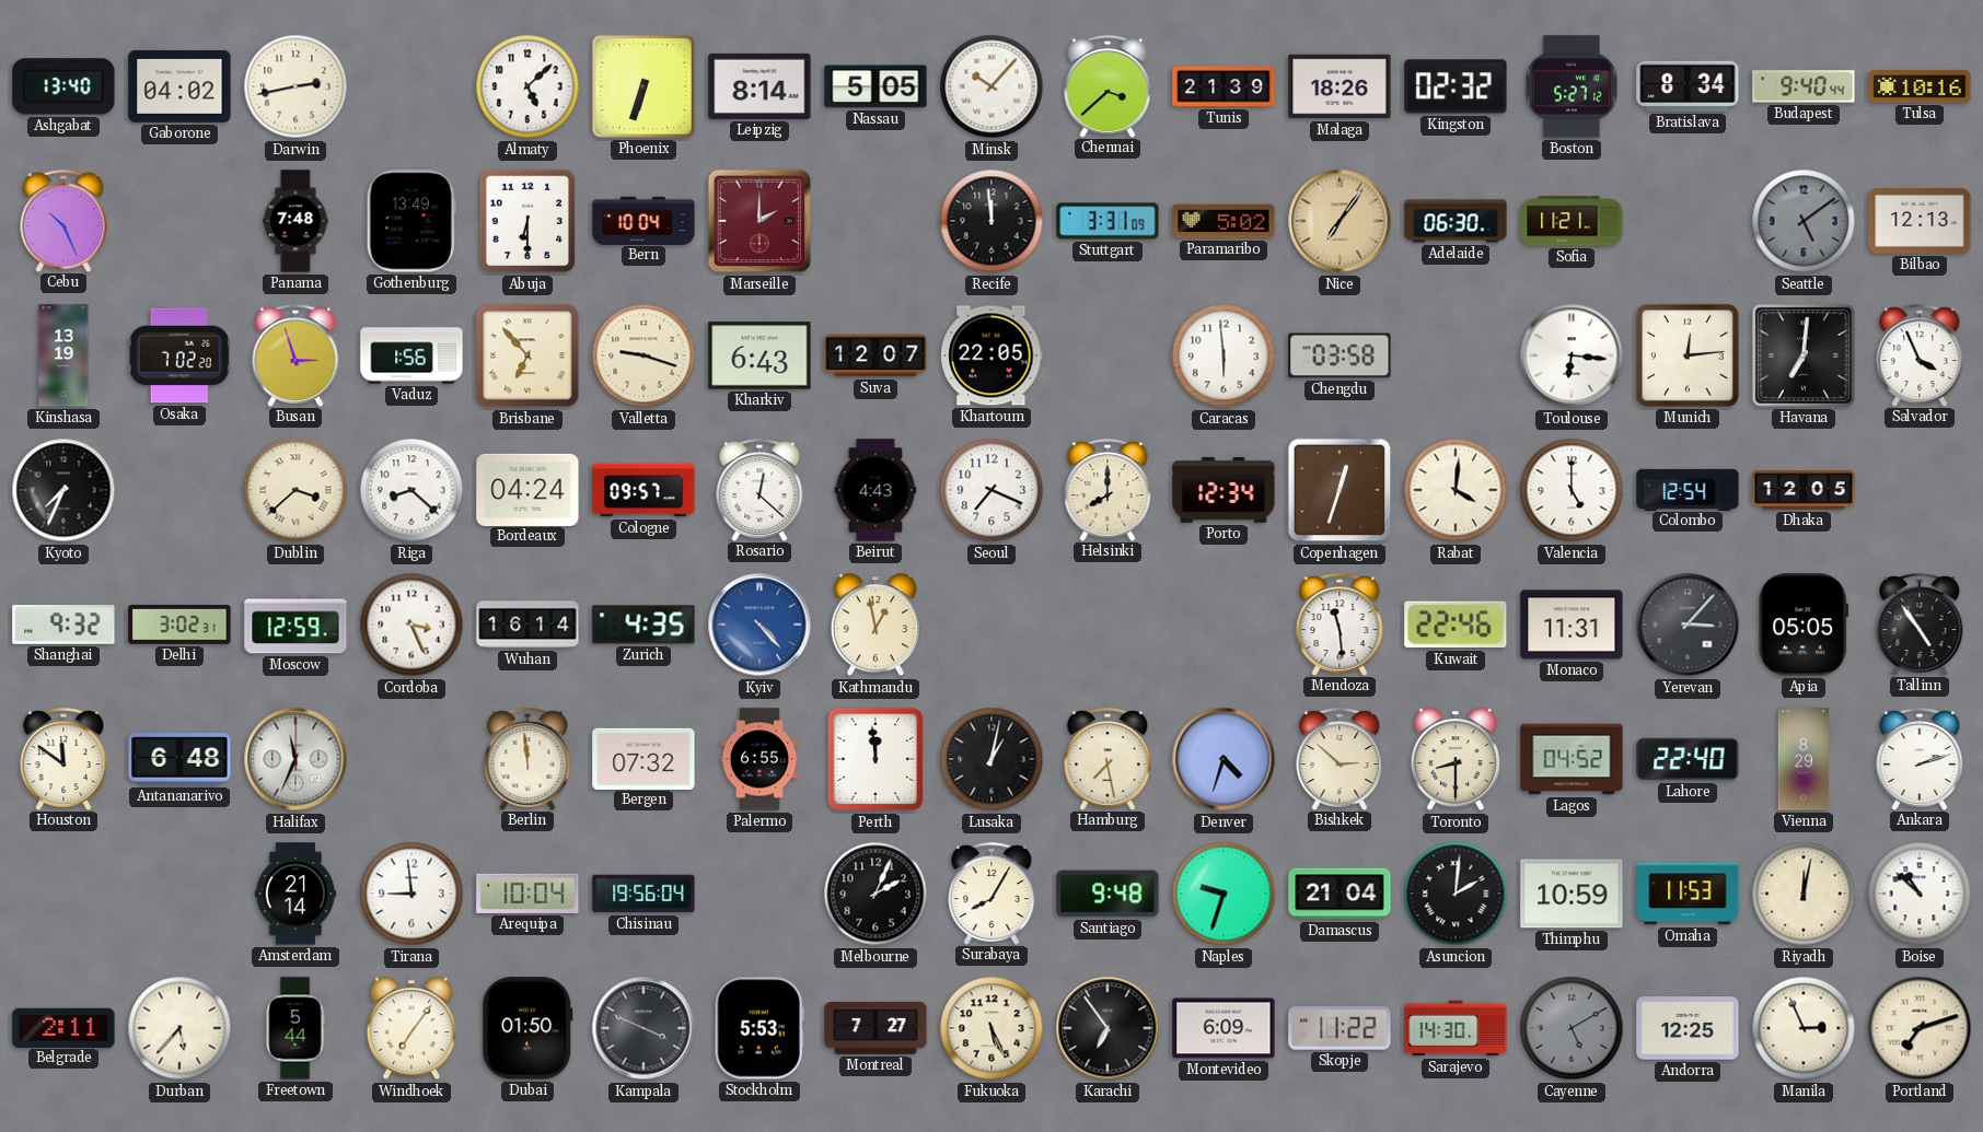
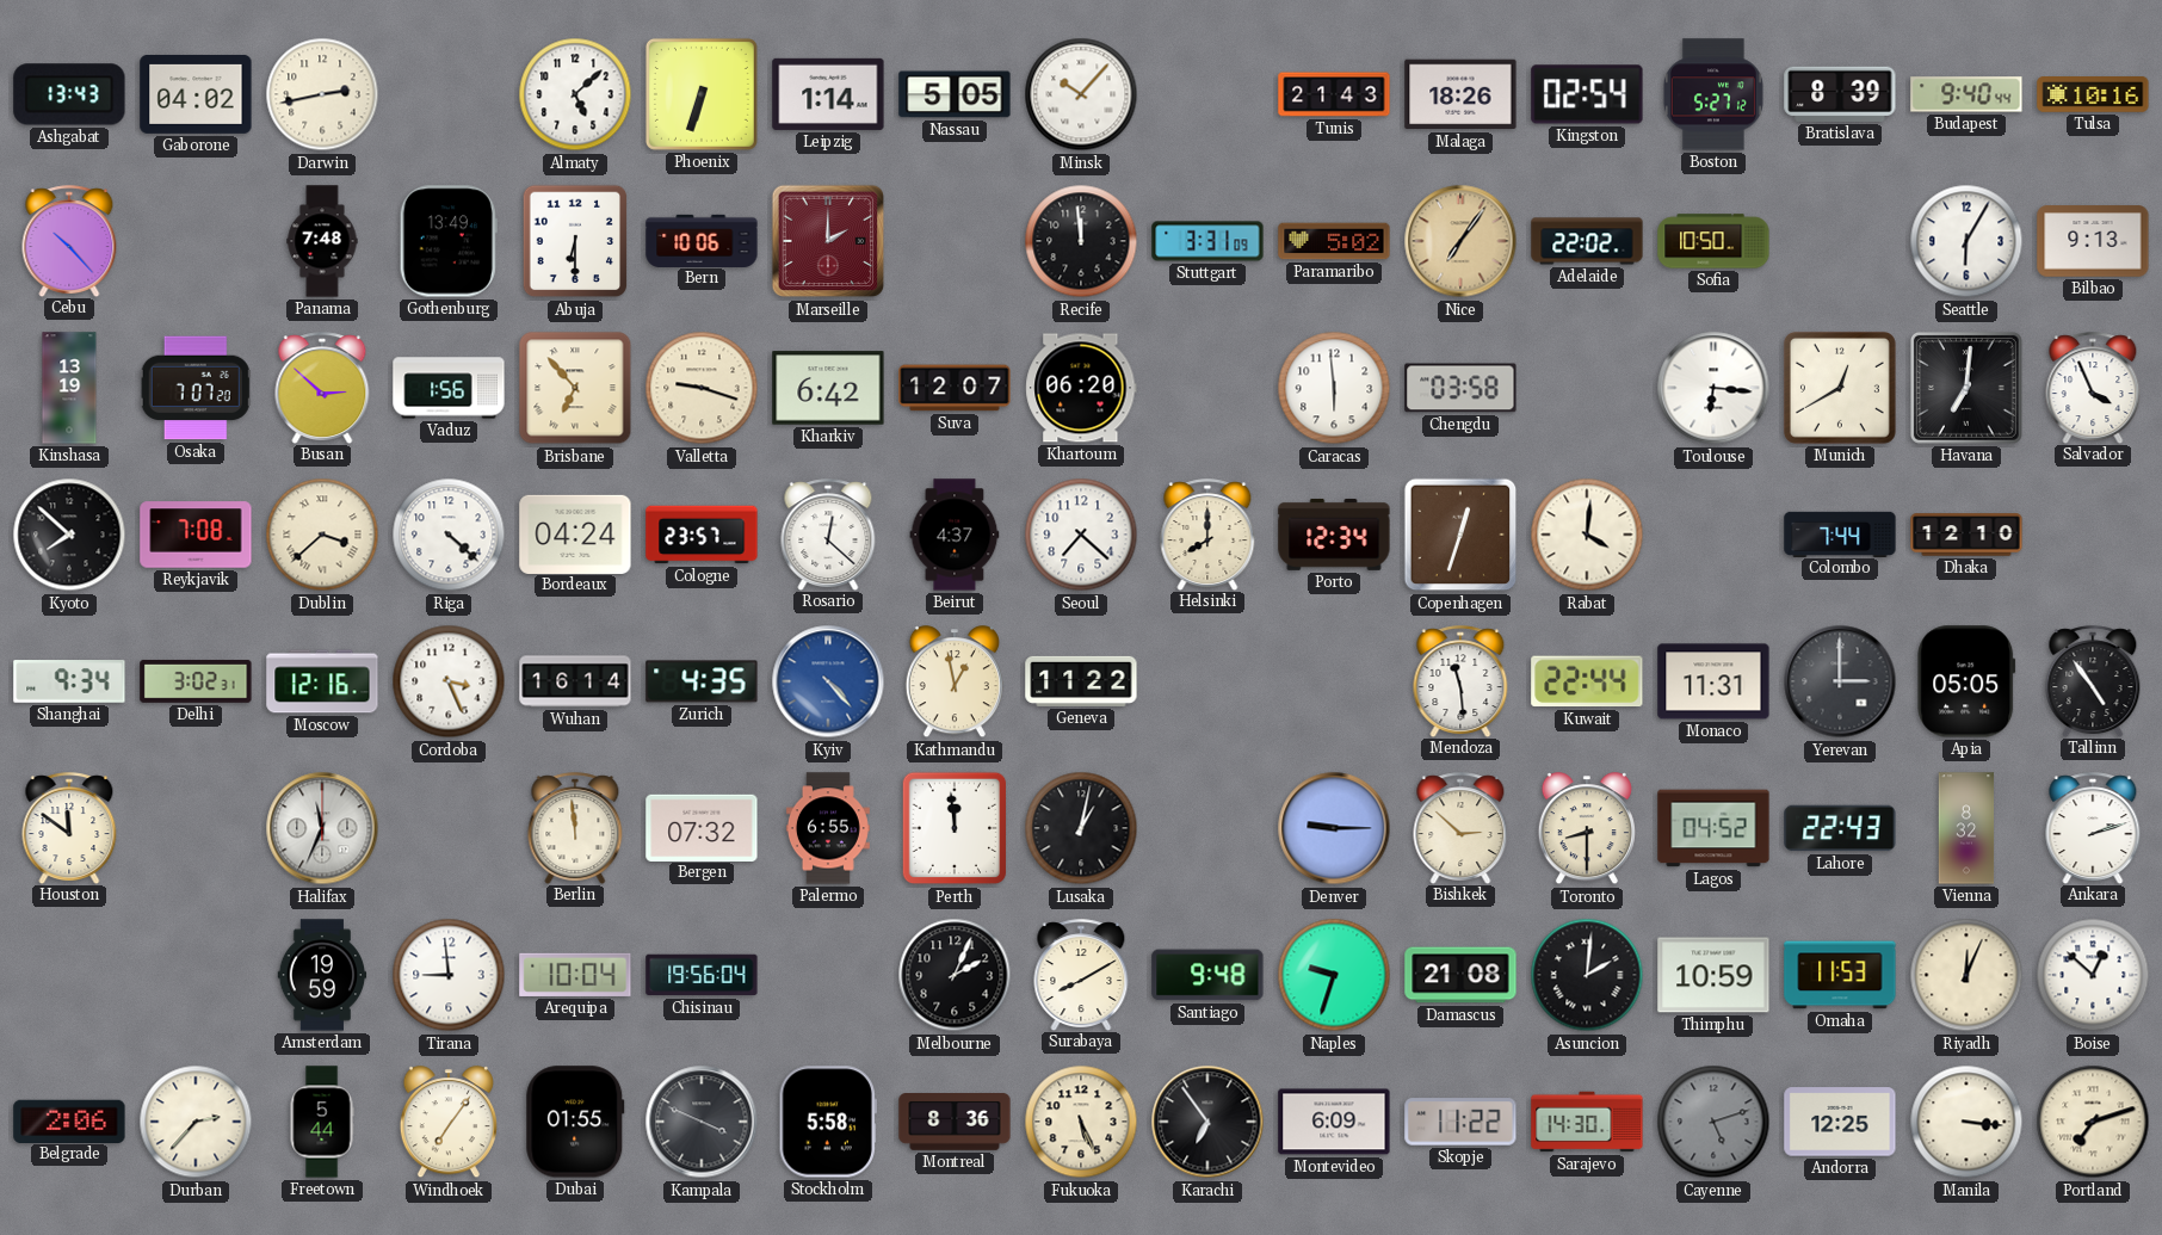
Ashgabat: 13:40 -> 13:43 (69, 94)
Leipzig: 8:14 -> 1:14 (828, 94)
Chennai: 3:38 -> none (1108, 86)
Tunis: 21:39 -> 21:43 (1334, 94)
Kingston: 02:32 -> 02:54 (1587, 94)
Bratislava: 8:34 -> 8:39 (1840, 94)
Cebu: 10:26 -> 10:23 (69, 241)
Bern: 10:04 -> 10:06 (702, 240)
Adelaide: 06:30 -> 22:02 (1587, 241)
Sofia: 11:21 -> 10:50 (1713, 241)
Seattle: 5:09 -> 6:05 (1966, 241)
Seattle dial: grey -> white (1966, 241)
Bilbao: 12:13 -> 9:13 (2093, 241)
Osaka: 7:02 -> 7:07 (196, 388)
Busan: 2:57 -> 2:52 (322, 388)
Kharkiv: 6:43 -> 6:42 (828, 388)
Khartoum: 22:05 -> 06:20 (1081, 388)
Munich: 12:14 -> 12:40 (1840, 388)
Kyoto: 7:34 -> 7:52 (69, 535)
Reykjavik: none -> 7:08 (196, 535)
Riga: 8:22 -> 4:22 (449, 535)
Cologne: 09:57 -> 23:57 (702, 535)
Beirut: 4:43 -> 4:37 (955, 535)
Seoul: 7:19 -> 7:22 (1081, 535)
Valencia: 5:00 -> none (1572, 490)
Colombo: 12:54 -> 7:44 (1840, 533)
Dhaka: 12:05 -> 12:10 (1966, 535)
Shanghai: 9:32 -> 9:34 (69, 681)
Moscow: 12:59 -> 12:16 (322, 681)
Geneva: none -> 11:22 (1081, 681)
Kuwait: 22:46 -> 22:44 (1587, 681)
Yerevan: 3:07 -> 3:00 (1840, 681)
Antananarivo: 6:48 -> none (179, 759)
Hamburg: 7:28 -> none (1108, 759)
Denver: 4:33 -> 9:15 (1334, 828)
Lahore: 22:40 -> 22:43 (1840, 828)
Vienna: 8:29 -> 8:32 (1966, 828)
Amsterdam: 21:14 -> 19:59 (322, 975)
Surabaya: 8:05 -> 8:10 (1081, 975)
Damascus: 21:04 -> 21:08 (1460, 975)
Riyadh: 12:02 -> 12:04 (1966, 975)
Boise: 10:52 -> 12:52 (2093, 975)
Belgrade: 2:11 -> 2:06 (69, 1120)
Durban: 5:37 -> 2:37 (196, 1122)
Dubai: 01:50 -> 01:55 (575, 1122)
Stockholm: 5:53 -> 5:58 (828, 1122)
Montreal: 7:27 -> 8:36 (955, 1123)
Cayenne: 5:10 -> 5:12 (1713, 1122)
Manila: 2:56 -> 3:16 (1966, 1122)
